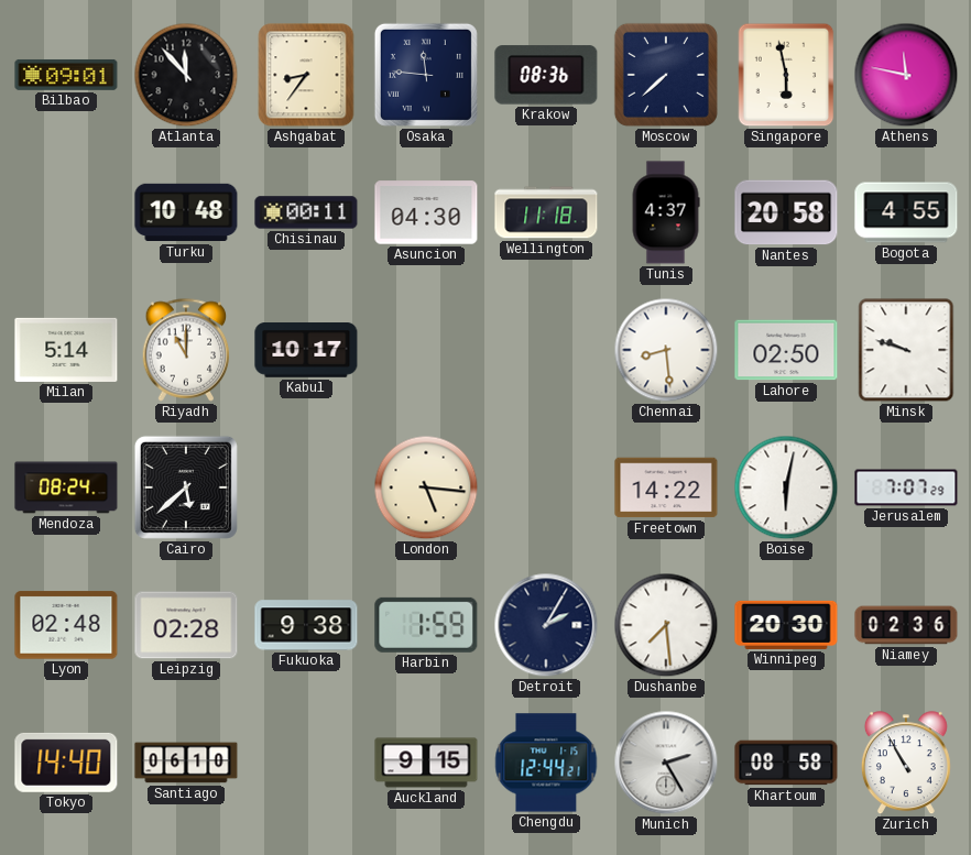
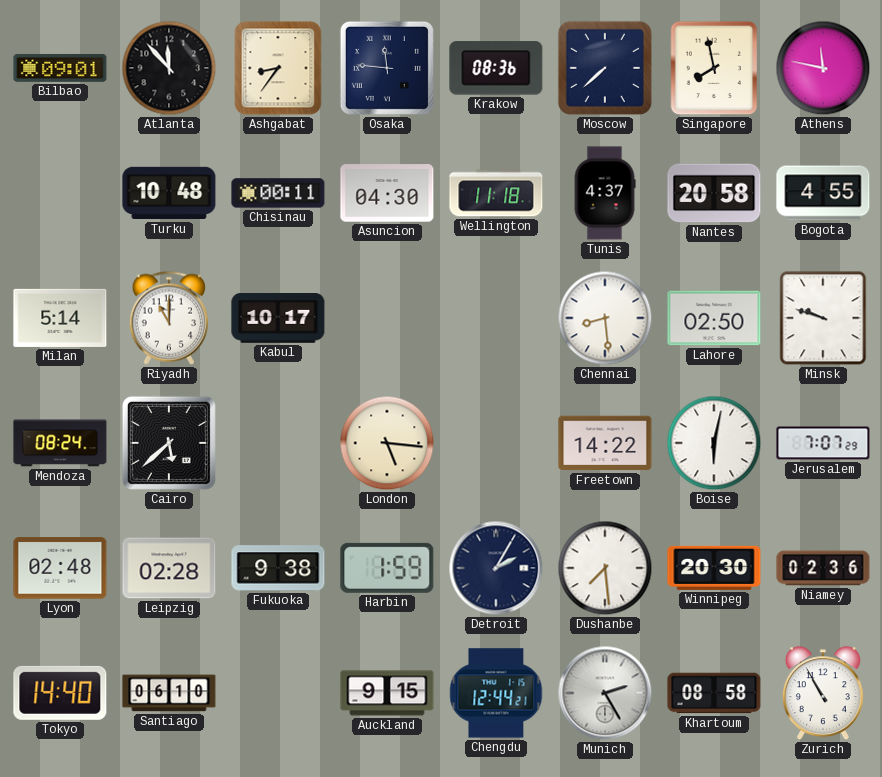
Singapore: 5:58 -> 7:58 (714, 68)
